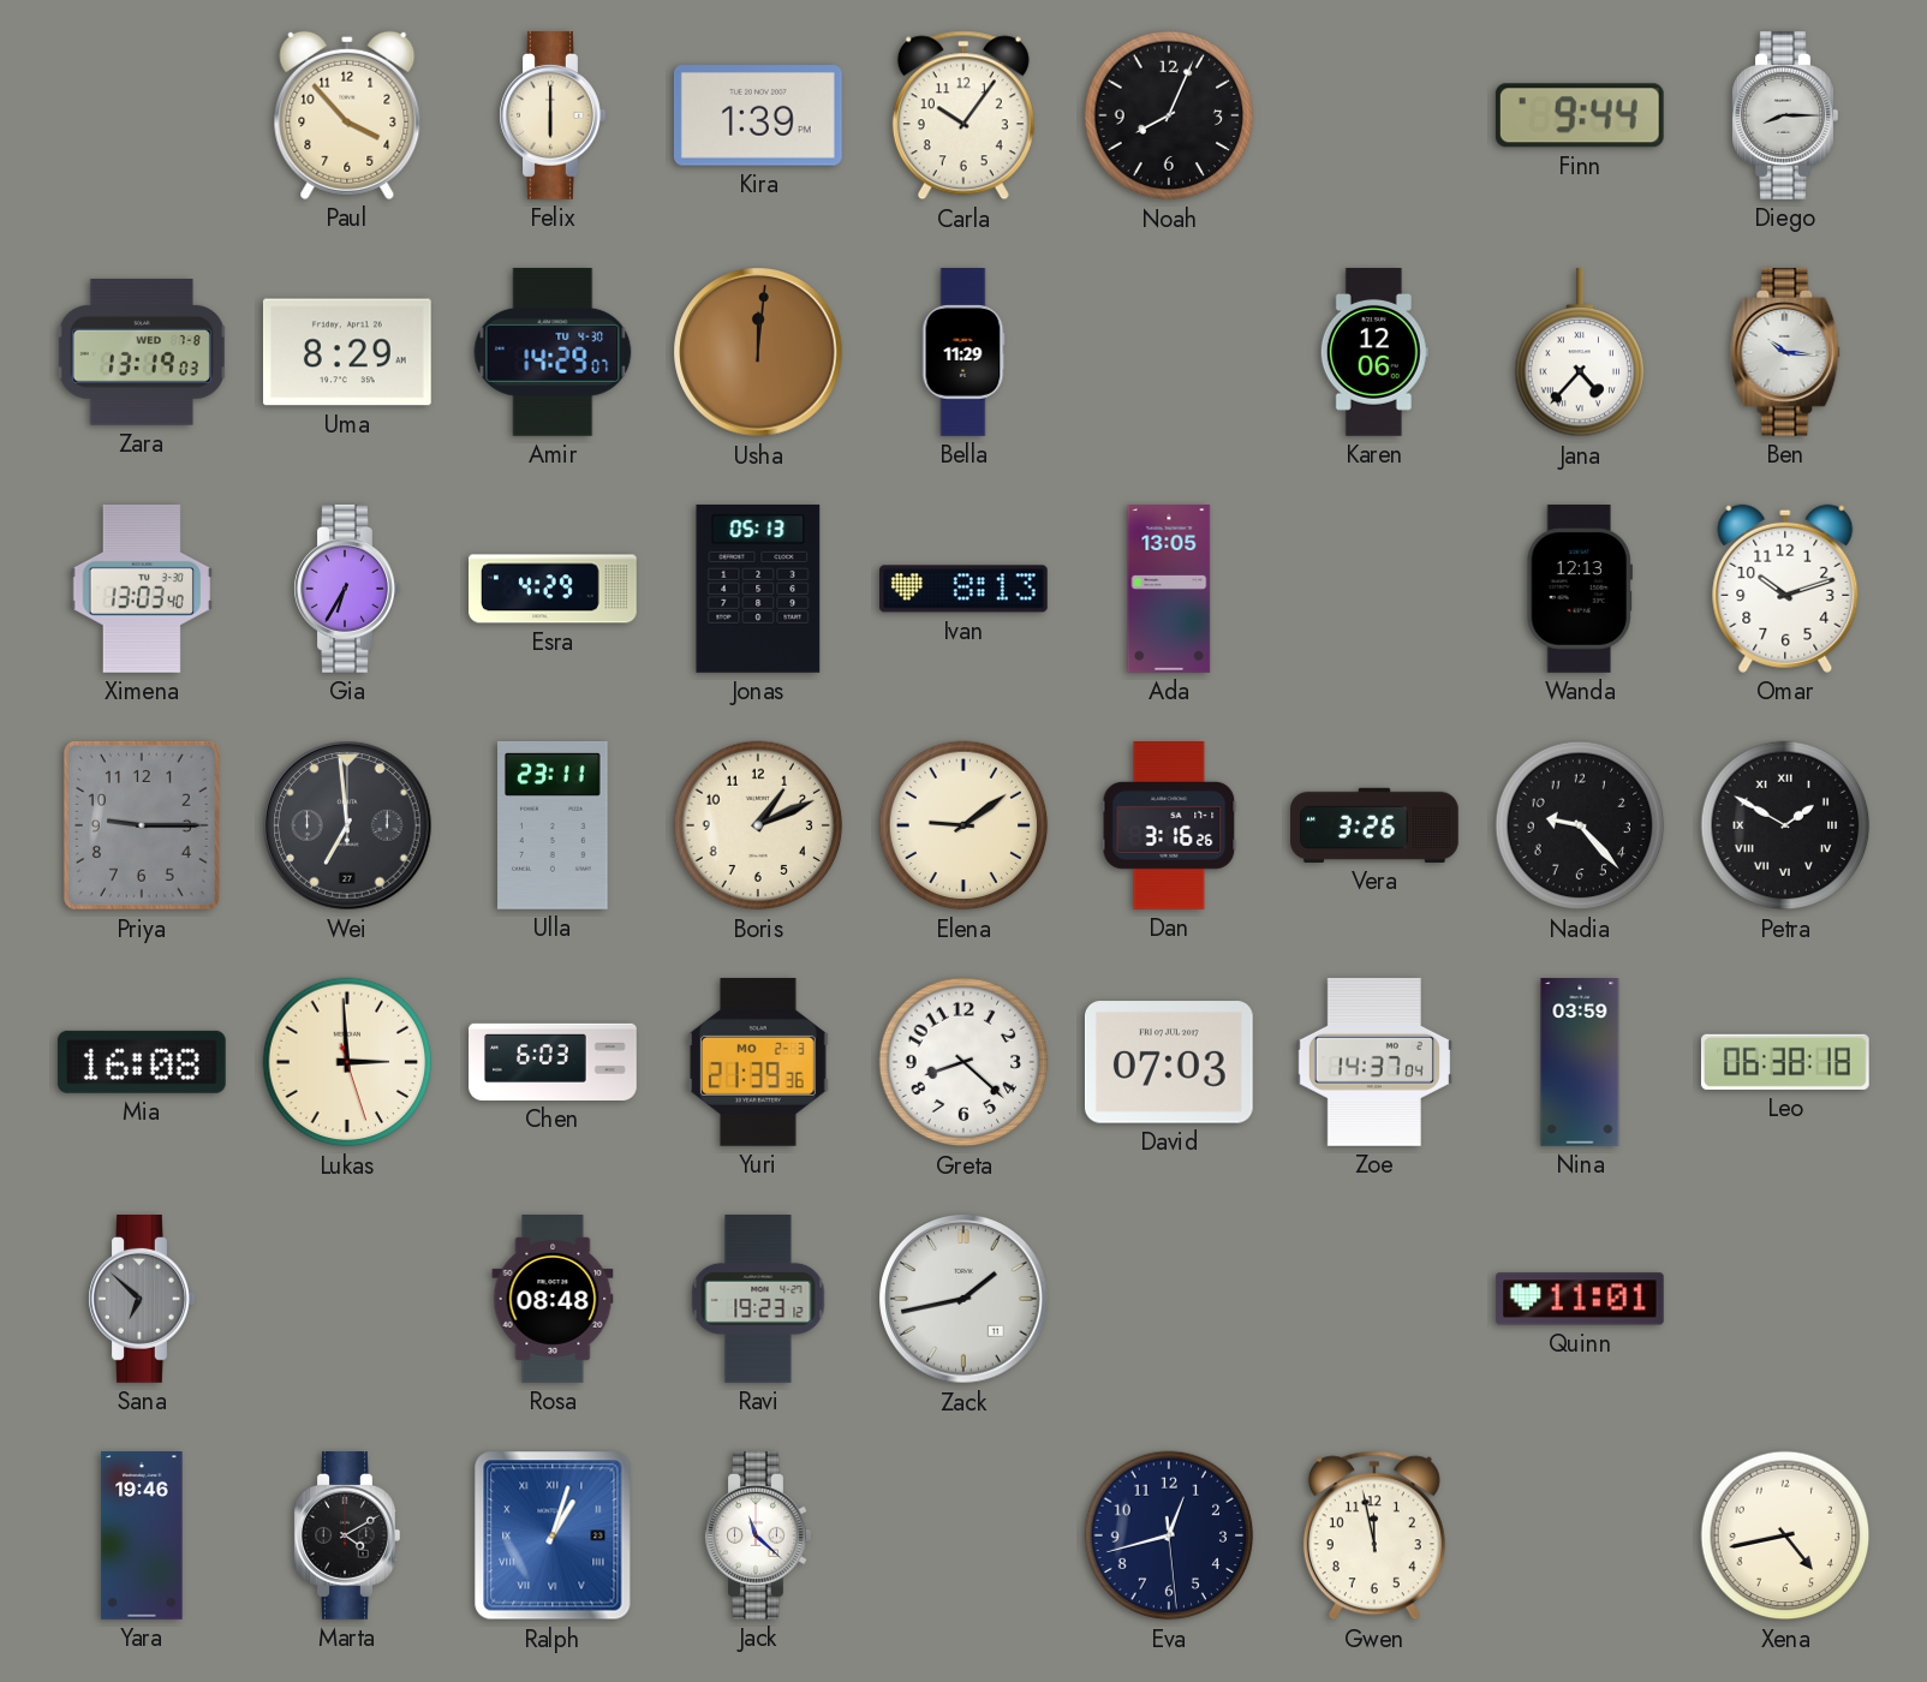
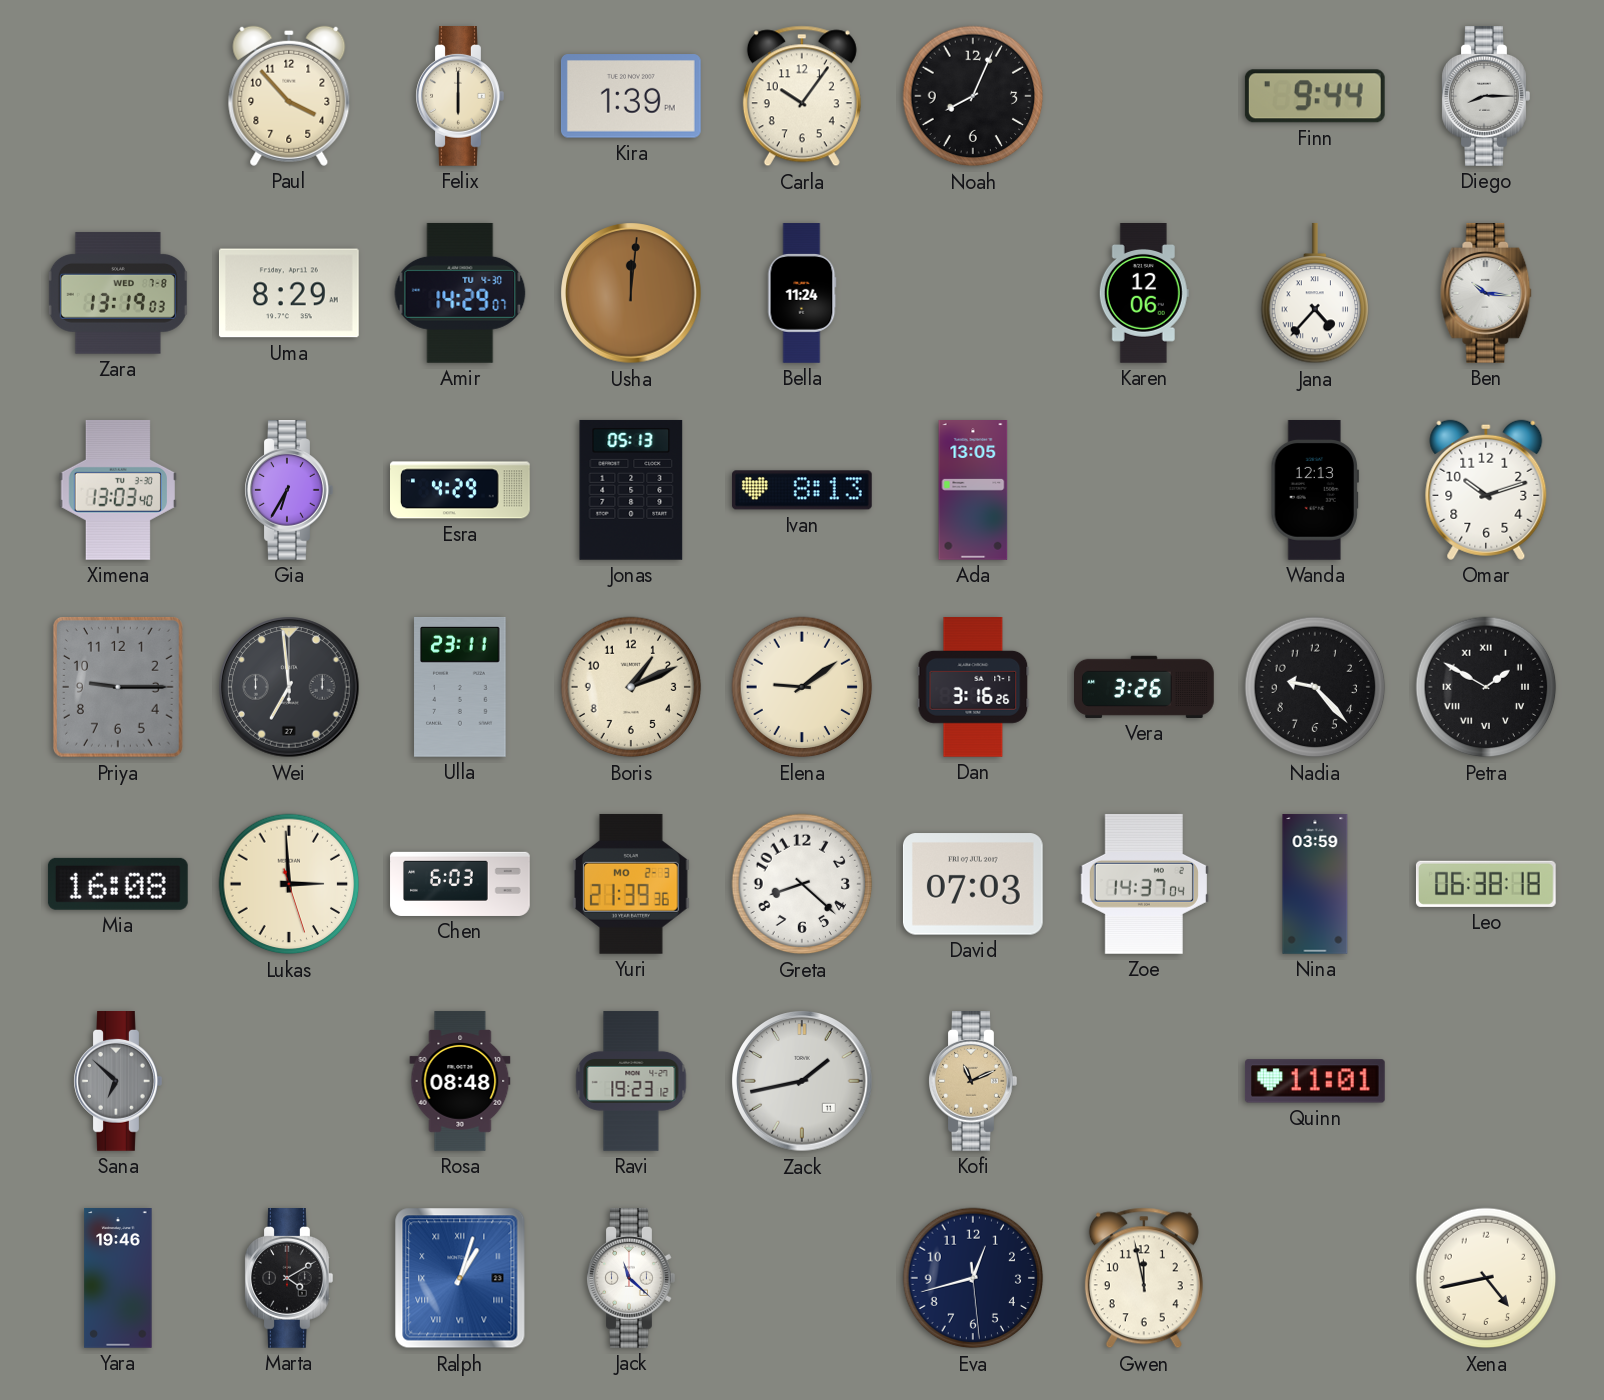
Bella: 11:29 -> 11:24 (802, 293)
Kofi: none -> 11:11 (973, 1082)
